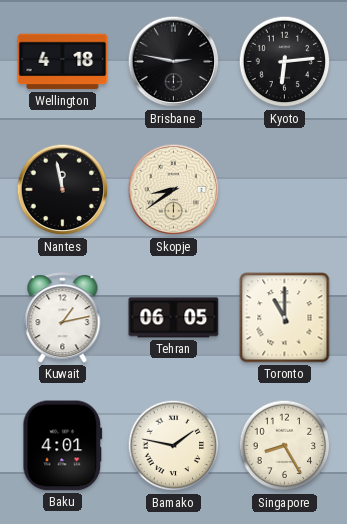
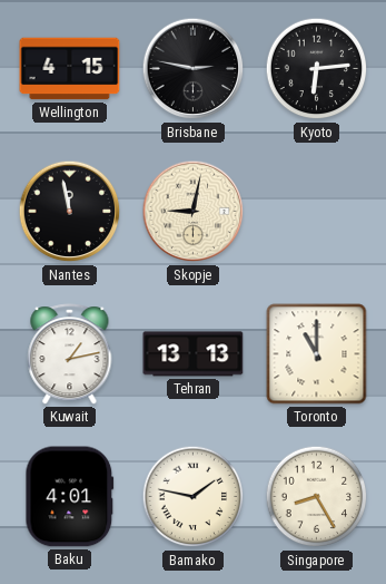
Wellington: 4:18 -> 4:15 (70, 69)
Skopje: 8:39 -> 9:02 (194, 212)
Tehran: 06:05 -> 13:13 (194, 354)
